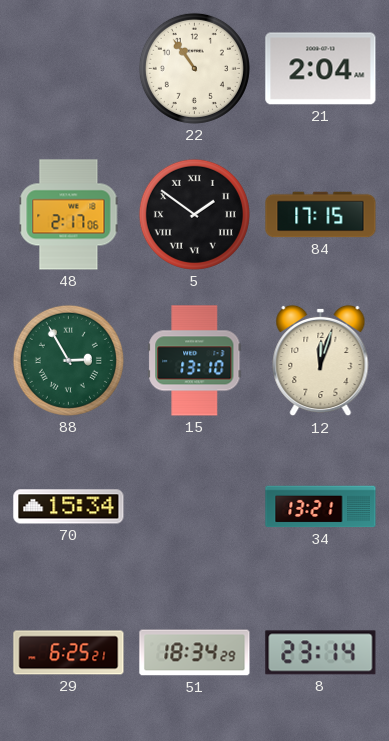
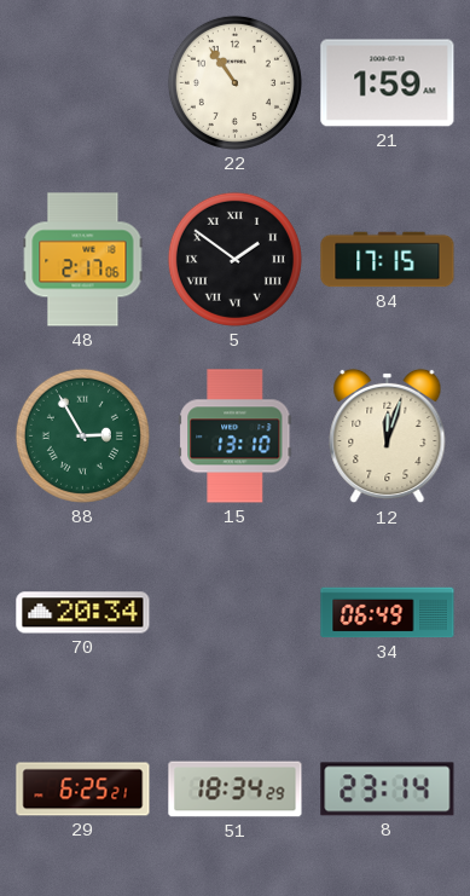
21: 2:04 -> 1:59 (388, 83)
70: 15:34 -> 20:34 (83, 613)
34: 13:21 -> 06:49 (388, 613)
